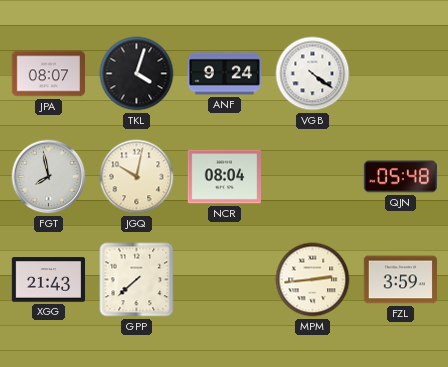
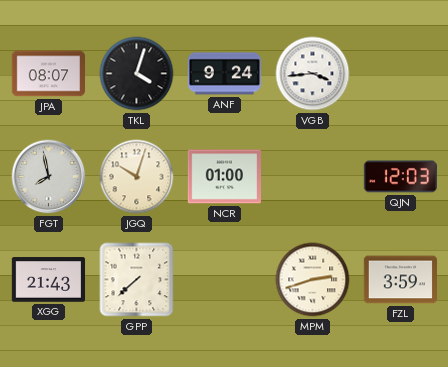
VGB: 4:21 -> 3:44 (313, 74)
JGQ: 10:02 -> 10:03 (137, 177)
NCR: 08:04 -> 01:00 (224, 177)
QJN: 05:48 -> 12:03 (400, 177)
MPM: 2:44 -> 2:42 (313, 280)
